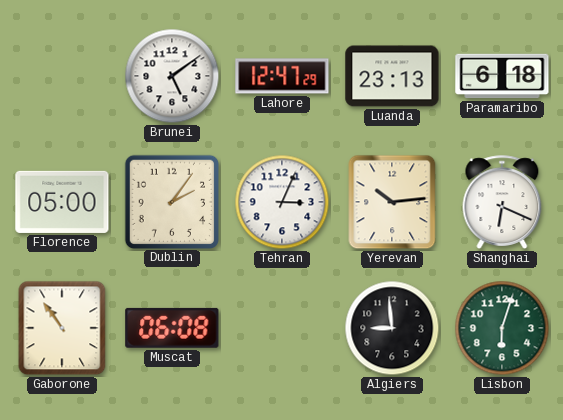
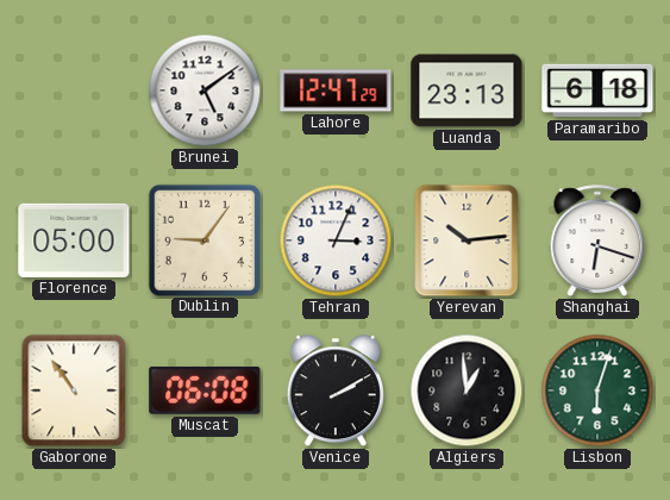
Dublin: 2:06 -> 9:06 (203, 239)
Shanghai: 6:19 -> 6:18 (597, 240)
Venice: none -> 2:10 (336, 392)
Algiers: 8:59 -> 12:59 (467, 390)
